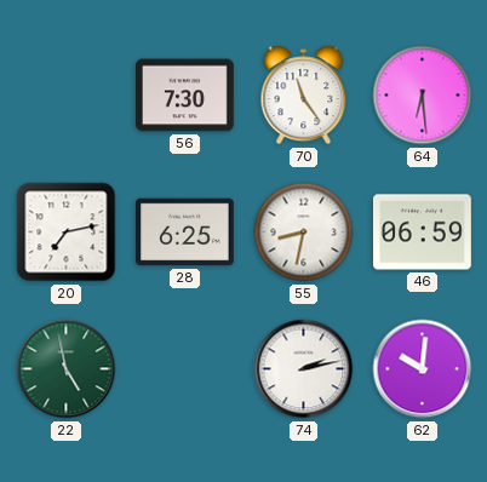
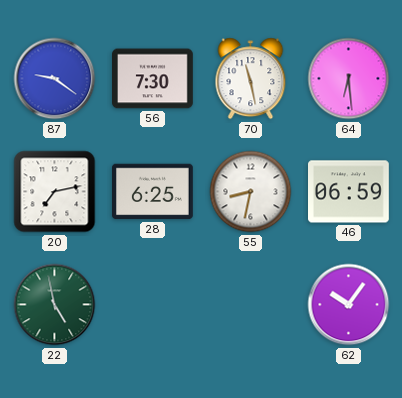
87: none -> 9:21 (55, 79)
70: 11:24 -> 11:28 (251, 79)
74: 2:13 -> none (304, 369)
62: 10:01 -> 10:06 (349, 305)
